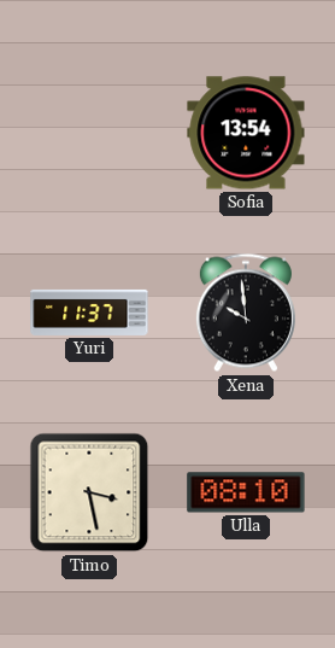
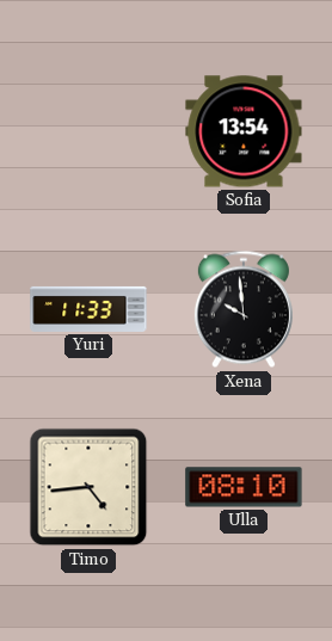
Yuri: 11:37 -> 11:33 (88, 309)
Timo: 3:28 -> 4:44 (88, 487)
